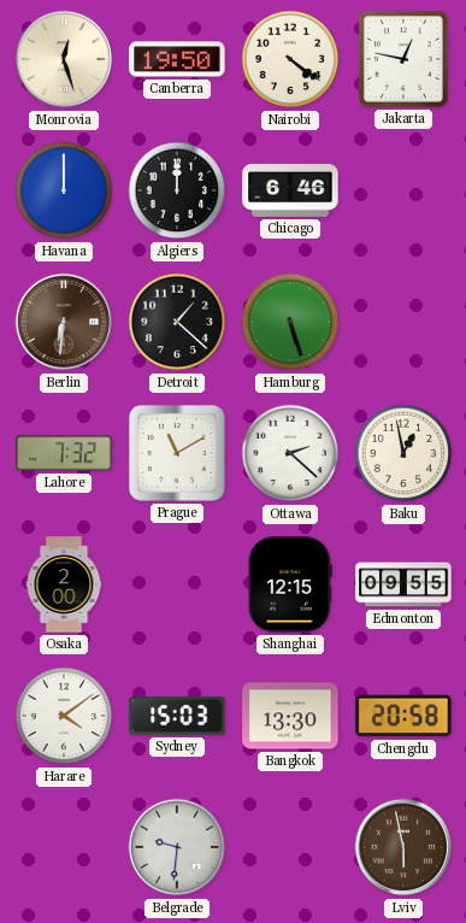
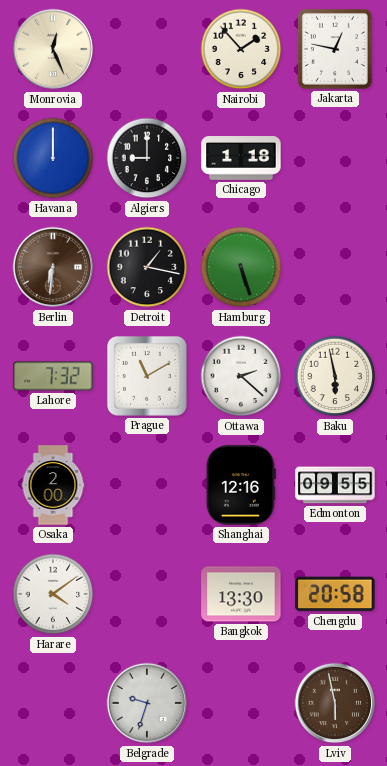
Monrovia: 12:27 -> 12:26 (53, 49)
Canberra: 19:50 -> none (177, 59)
Nairobi: 4:21 -> 1:53 (241, 49)
Algiers: 12:00 -> 9:00 (147, 158)
Chicago: 6:46 -> 1:18 (241, 159)
Detroit: 1:22 -> 1:17 (147, 267)
Baku: 12:58 -> 5:58 (335, 376)
Shanghai: 12:15 -> 12:16 (241, 485)
Sydney: 15:03 -> none (177, 716)
Belgrade: 9:31 -> 9:33 (147, 703)
